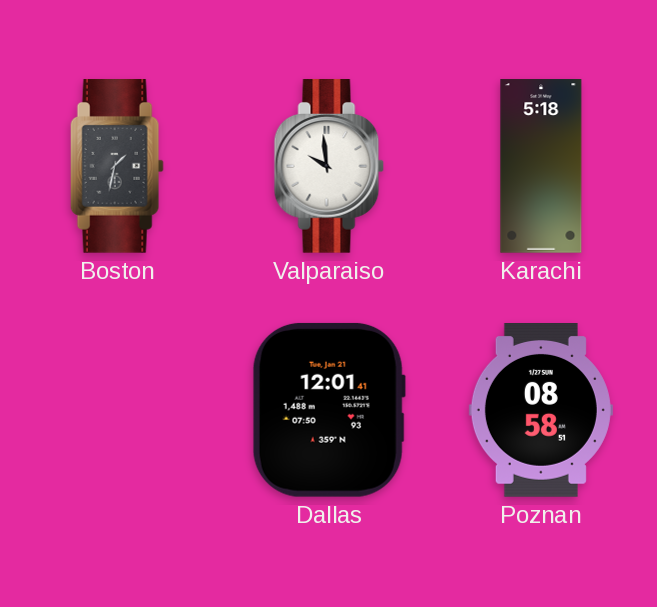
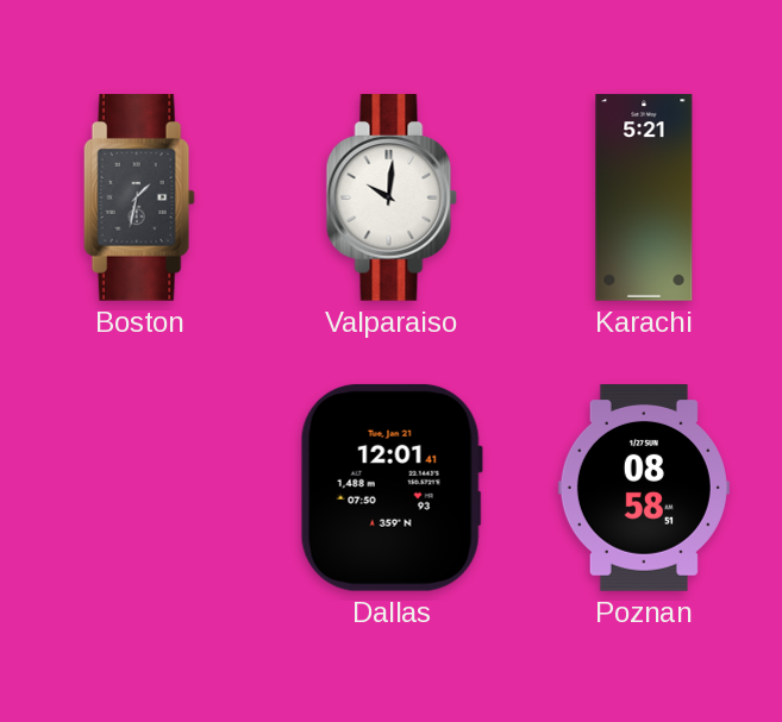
Valparaiso: 9:59 -> 10:01 (392, 199)
Karachi: 5:18 -> 5:21 (644, 197)
